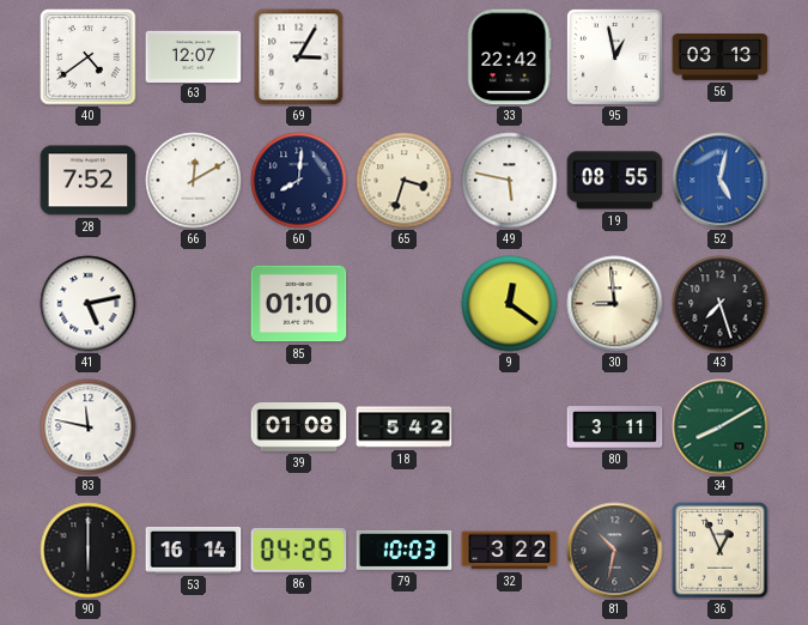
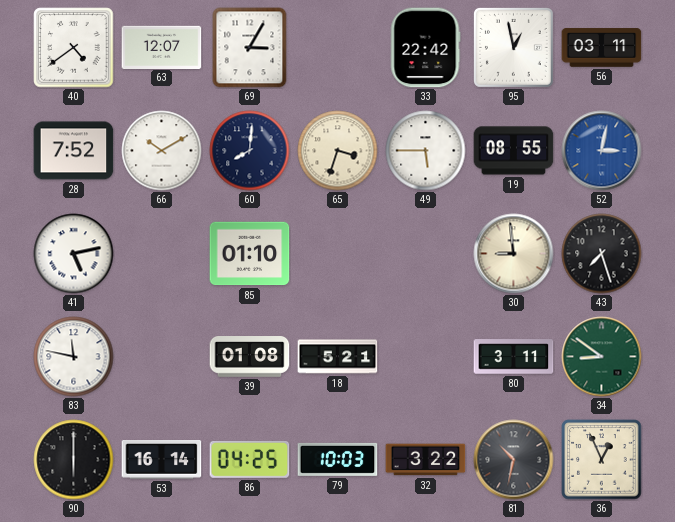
56: 03:13 -> 03:11 (602, 48)
66: 12:10 -> 10:10 (162, 151)
49: 5:47 -> 5:45 (426, 151)
52: 5:02 -> 3:02 (602, 151)
9: 12:21 -> none (510, 304)
18: 5:42 -> 5:21 (338, 357)
34: 8:10 -> 8:51 (602, 357)
